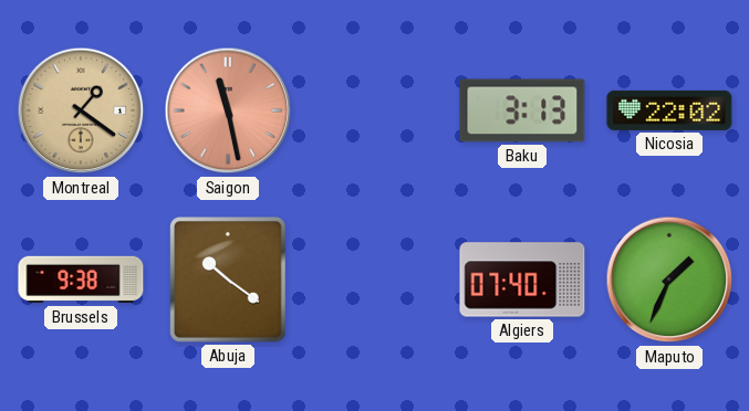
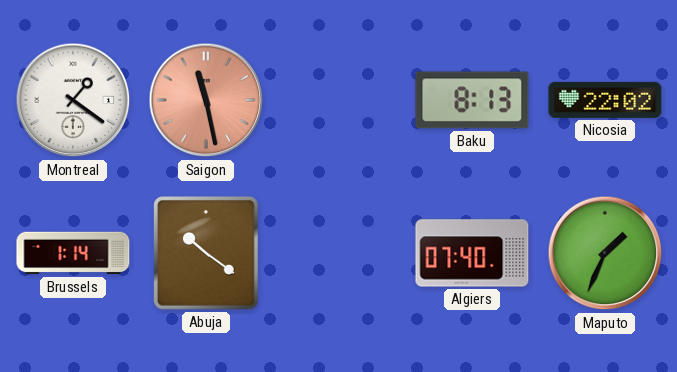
Montreal dial: champagne -> white (73, 100)
Baku: 3:13 -> 8:13 (472, 100)
Brussels: 9:38 -> 1:14 (73, 253)
